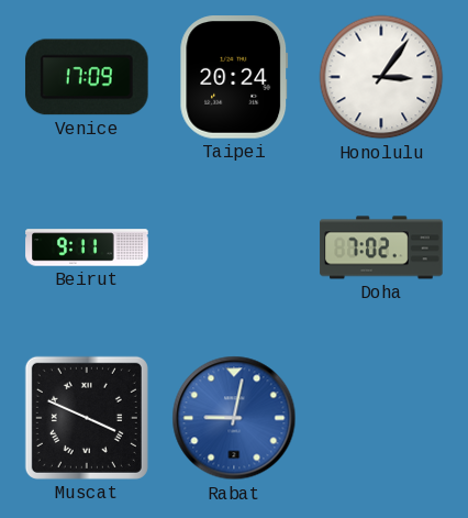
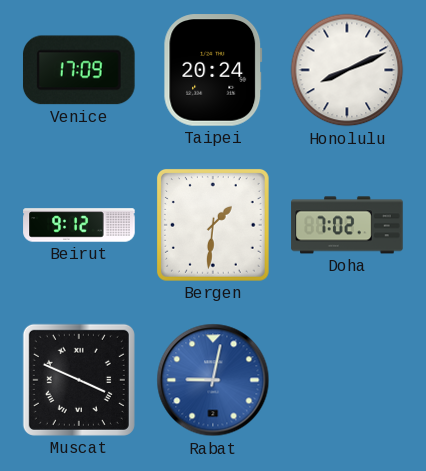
Honolulu: 3:06 -> 8:11 (347, 70)
Beirut: 9:11 -> 9:12 (79, 225)
Bergen: none -> 1:31 (213, 225)
